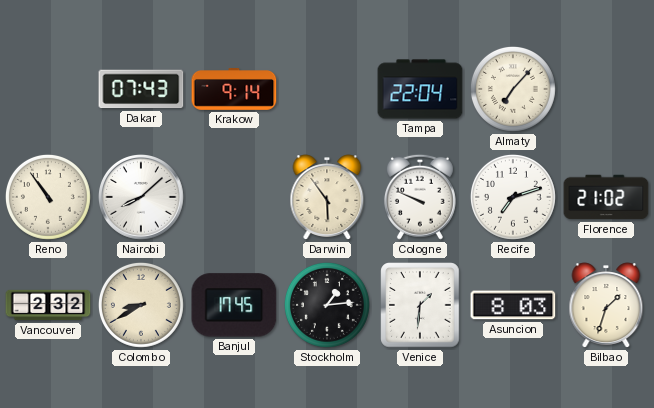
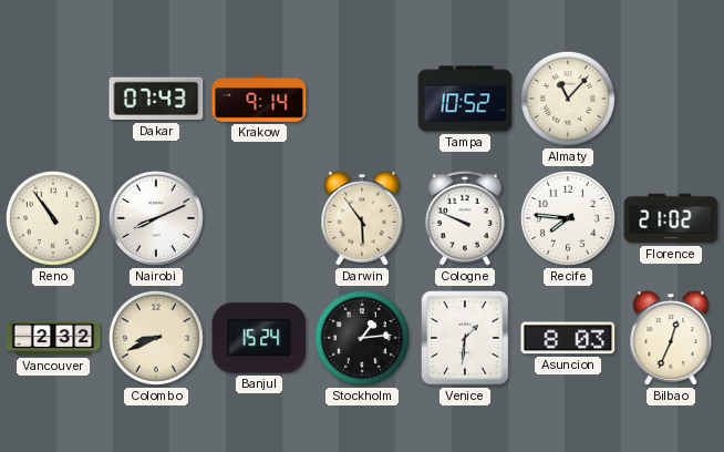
Tampa: 22:04 -> 10:52 (465, 99)
Almaty: 7:07 -> 11:07 (568, 99)
Nairobi: 8:08 -> 8:11 (157, 219)
Recife: 7:12 -> 7:46 (568, 218)
Colombo: 8:40 -> 8:41 (156, 338)
Banjul: 17:45 -> 15:24 (259, 338)
Bilbao: 1:33 -> 12:34 (671, 338)
